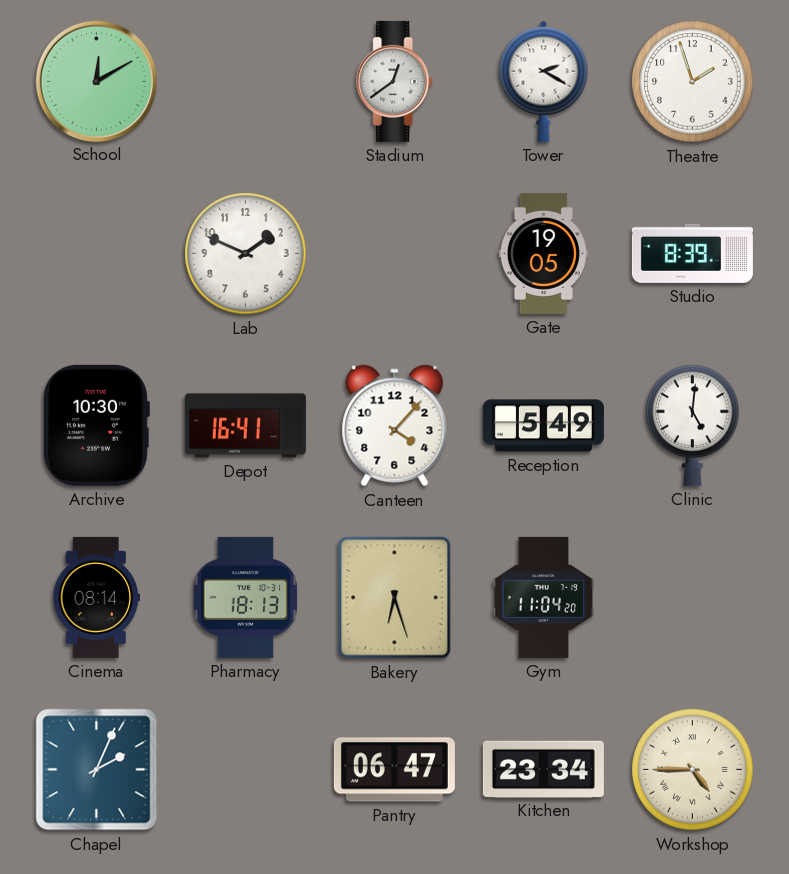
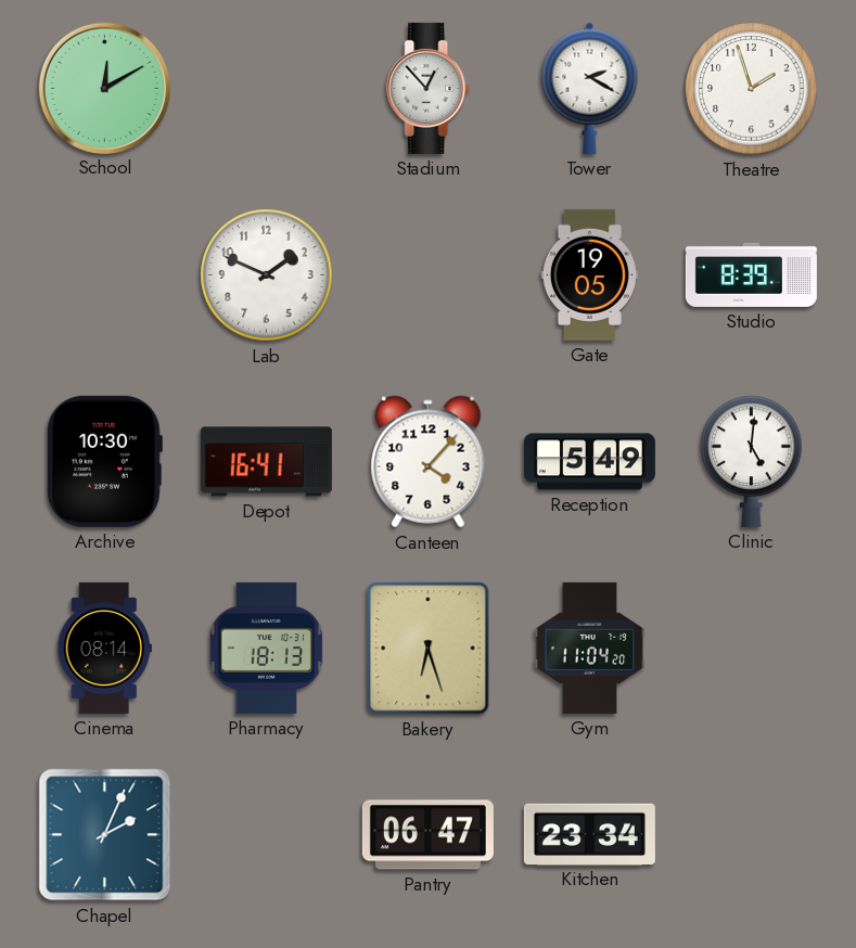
Stadium: 12:39 -> 12:53 (429, 88)
Workshop: 4:45 -> none (693, 770)
